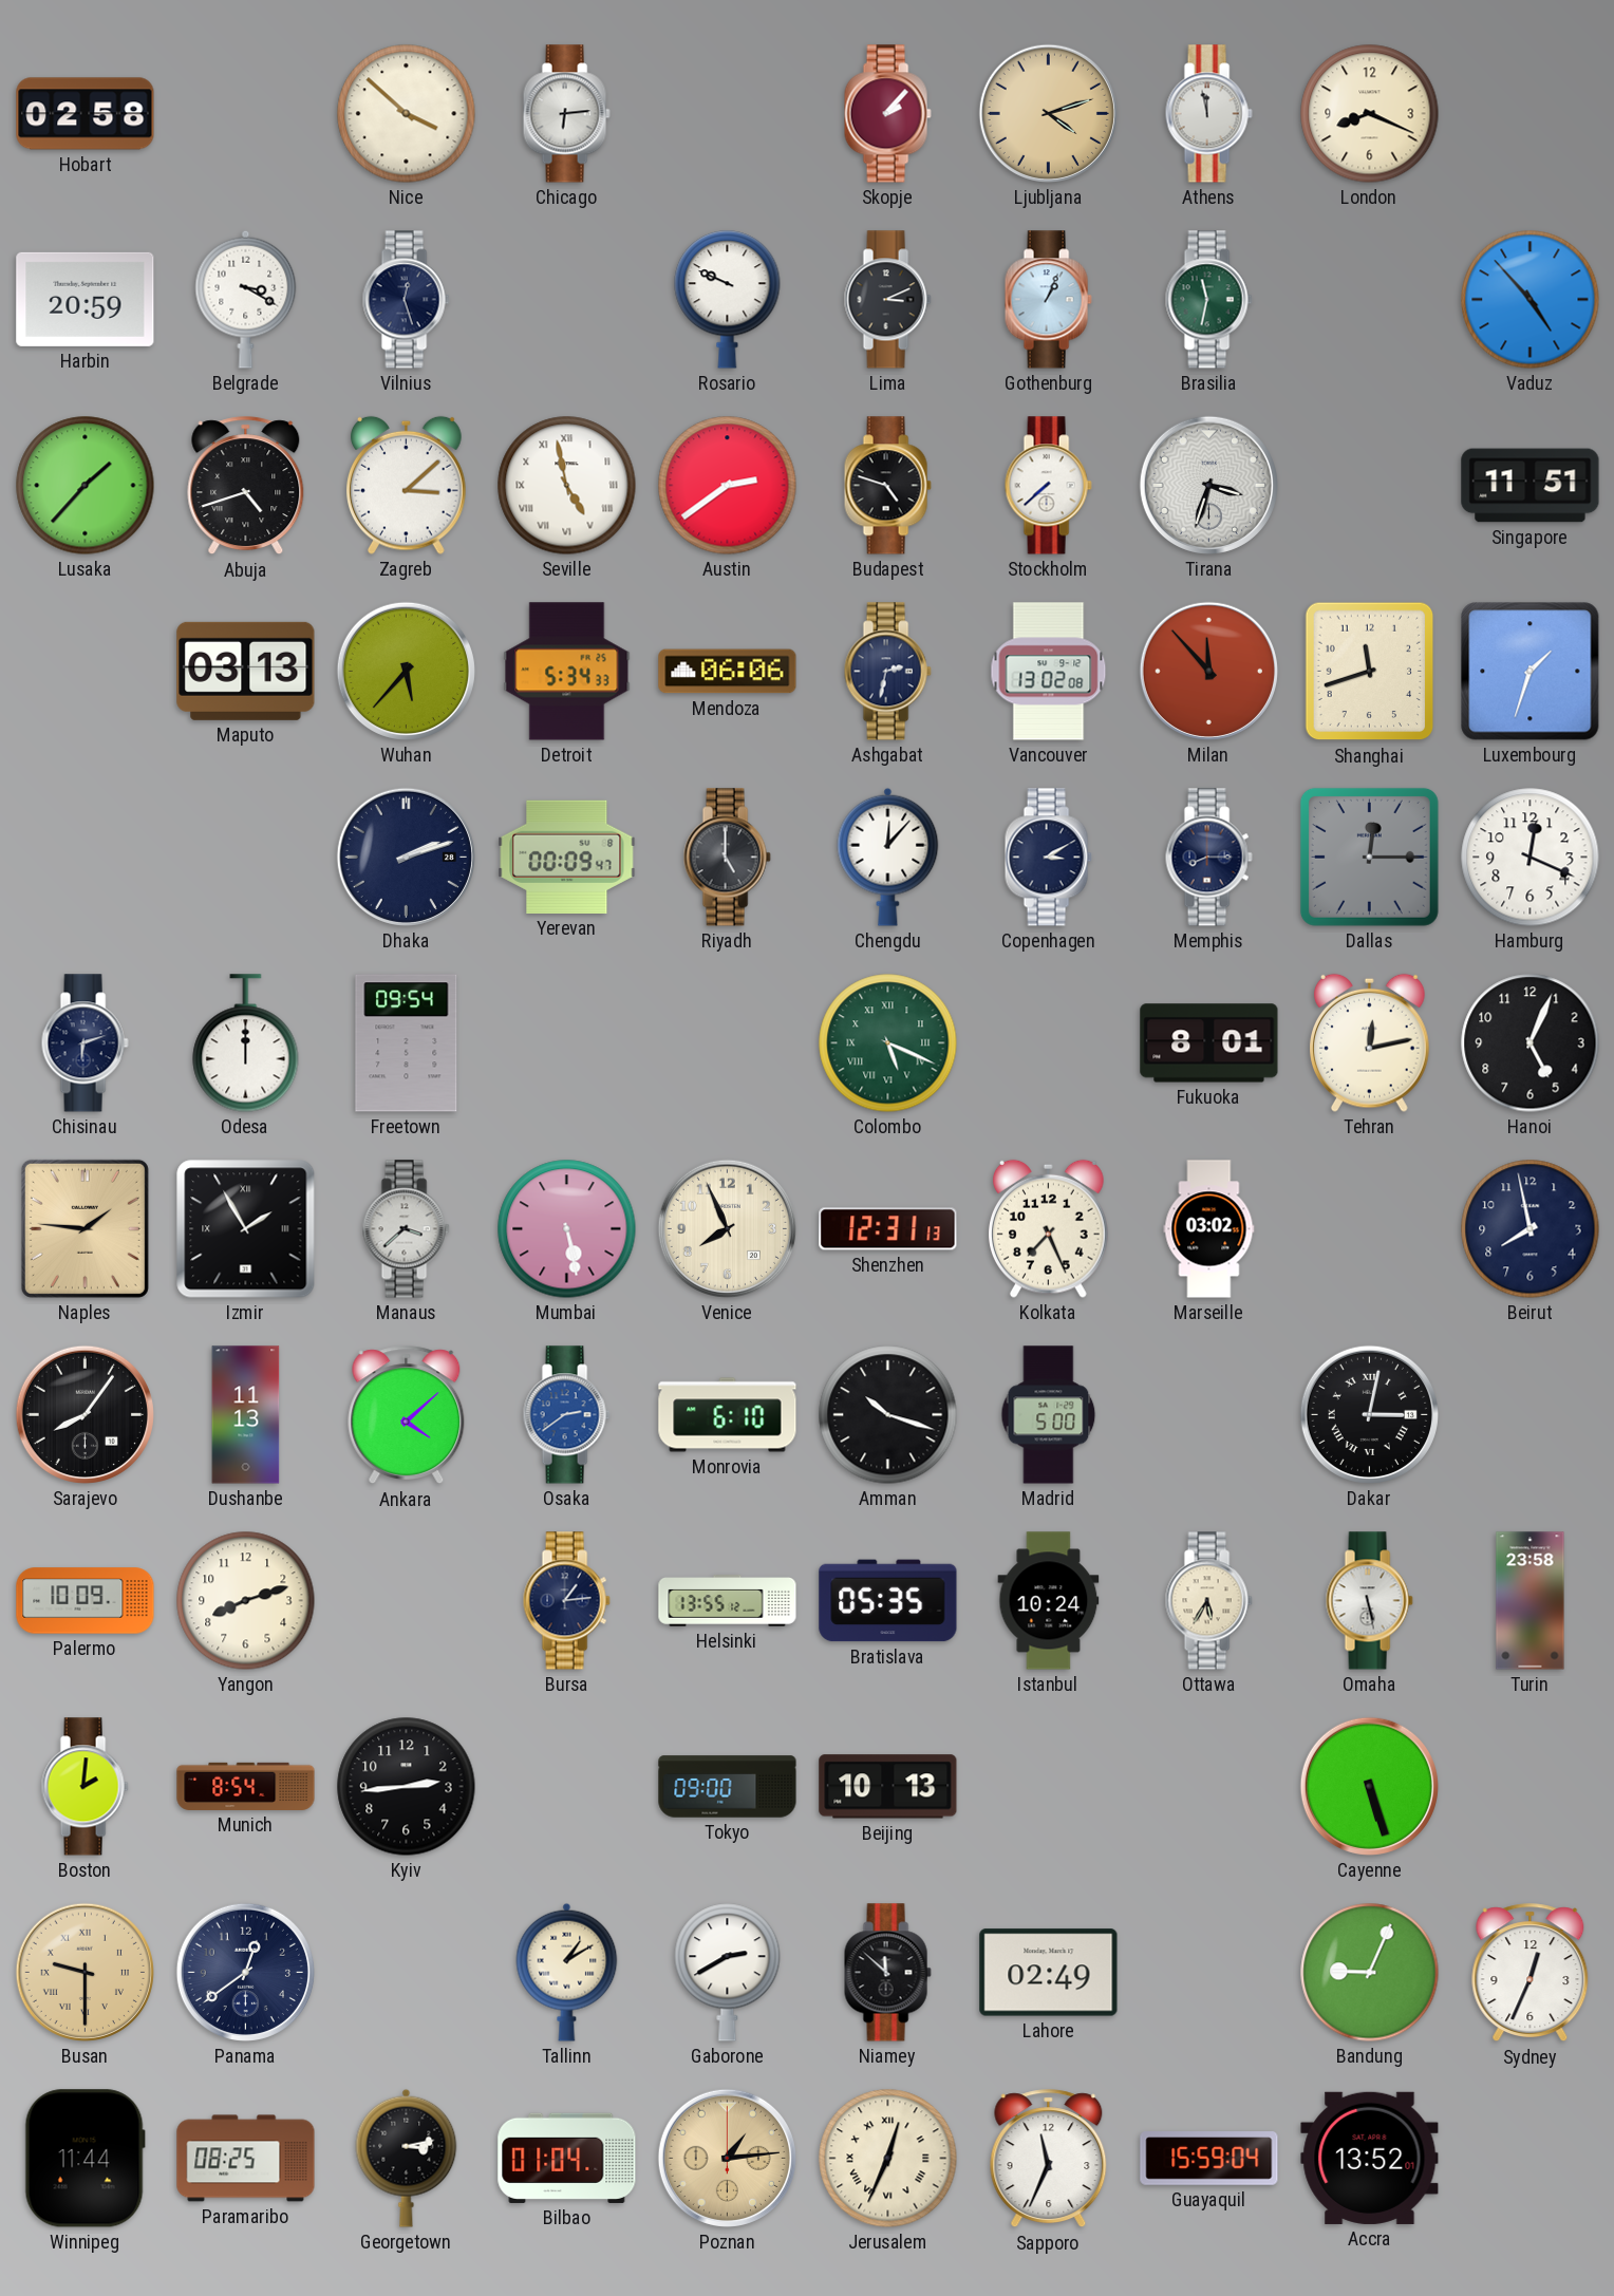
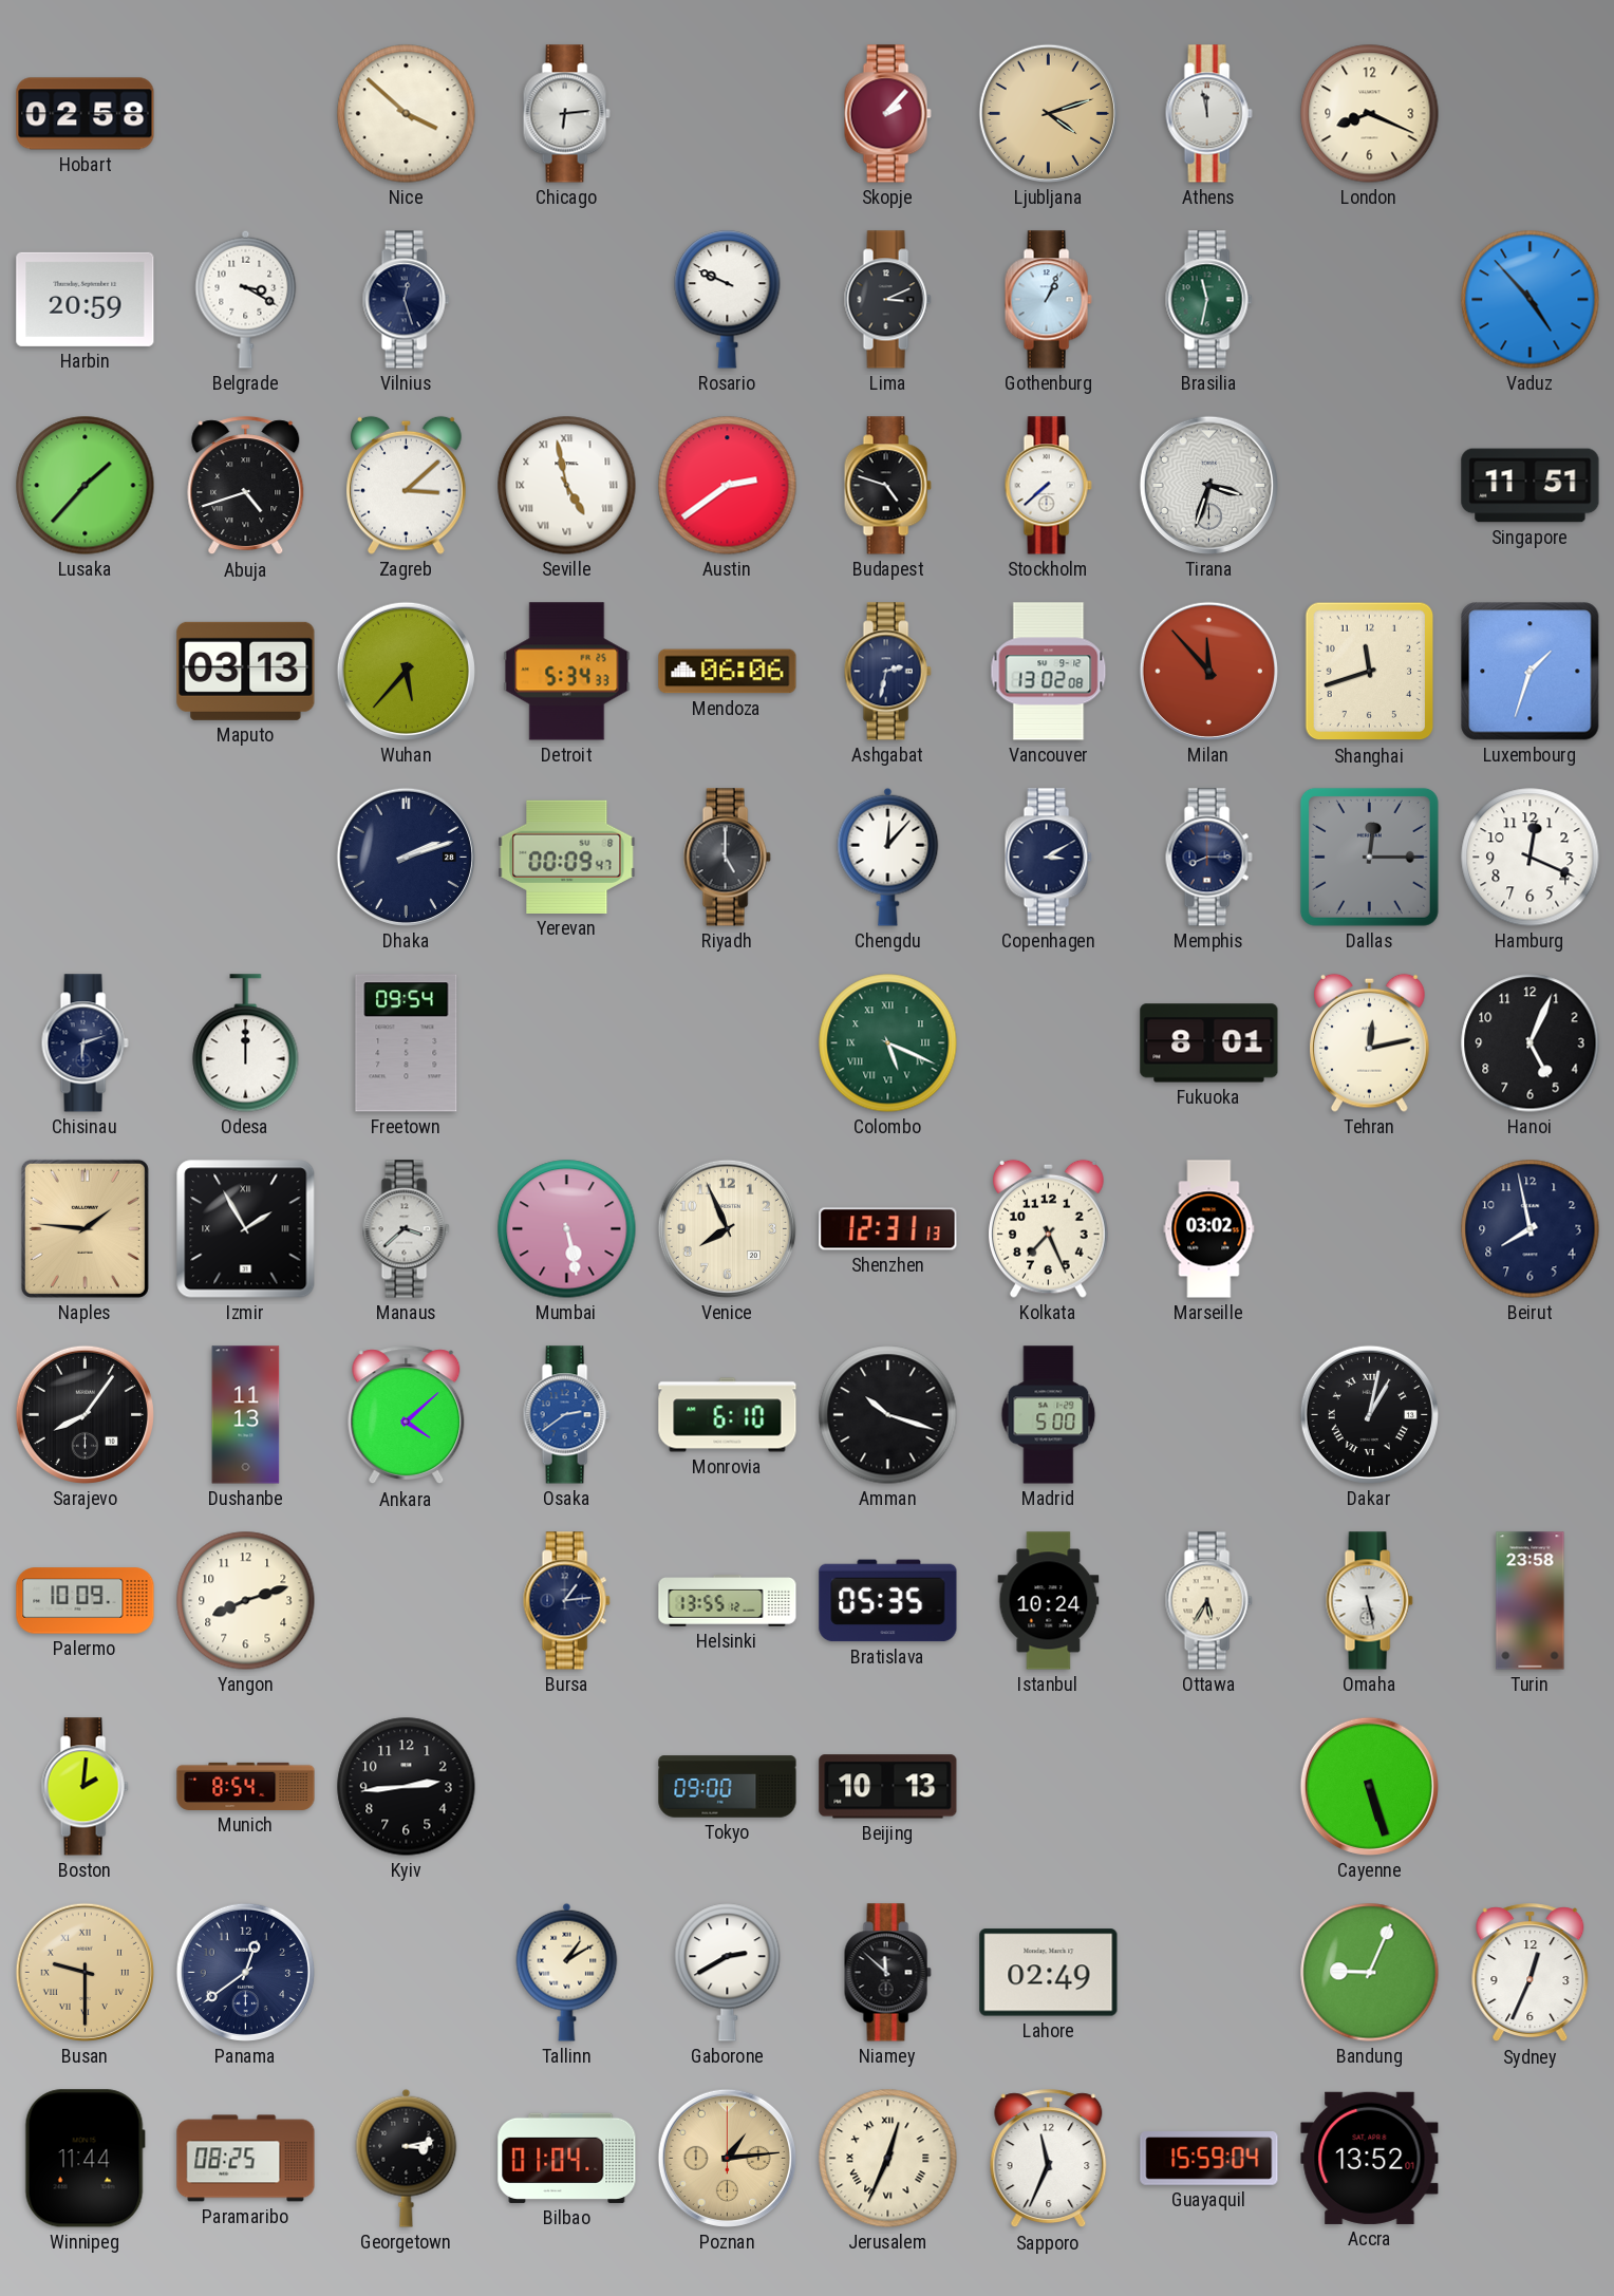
Dakar: 3:02 -> 1:02 (1369, 1414)
